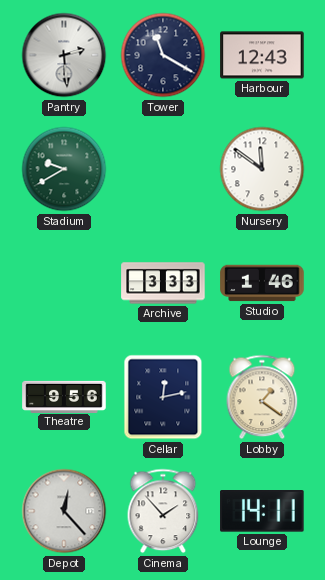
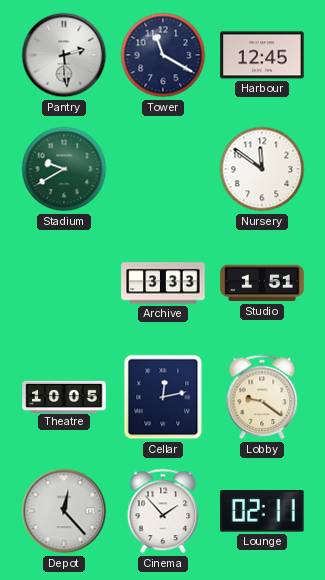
Harbour: 12:43 -> 12:45 (262, 55)
Studio: 1:46 -> 1:51 (262, 283)
Theatre: 9:56 -> 10:05 (64, 396)
Lobby: 1:21 -> 9:21 (262, 397)
Lounge: 14:11 -> 02:11 (262, 511)
